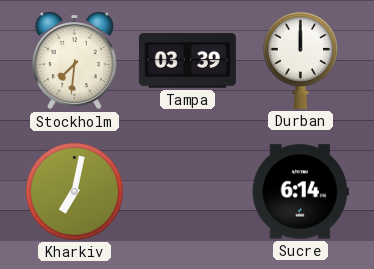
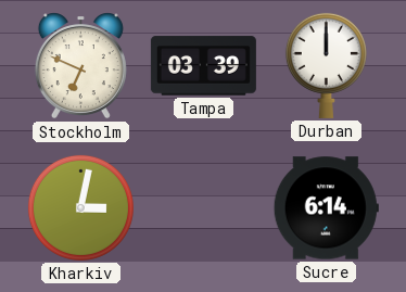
Stockholm: 7:31 -> 6:49 (80, 66)
Kharkiv: 7:02 -> 3:02 (80, 207)
